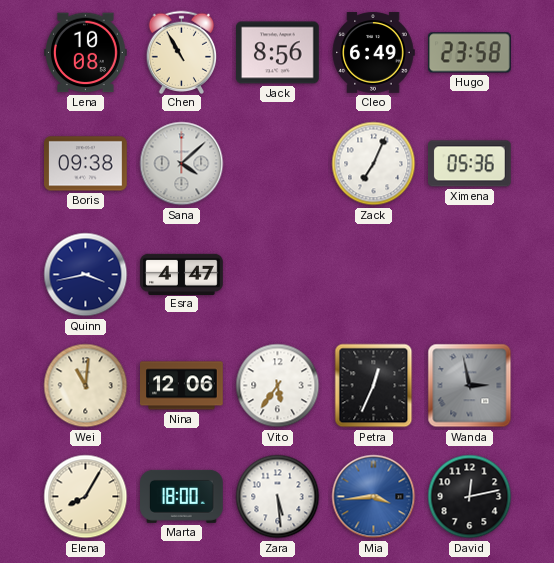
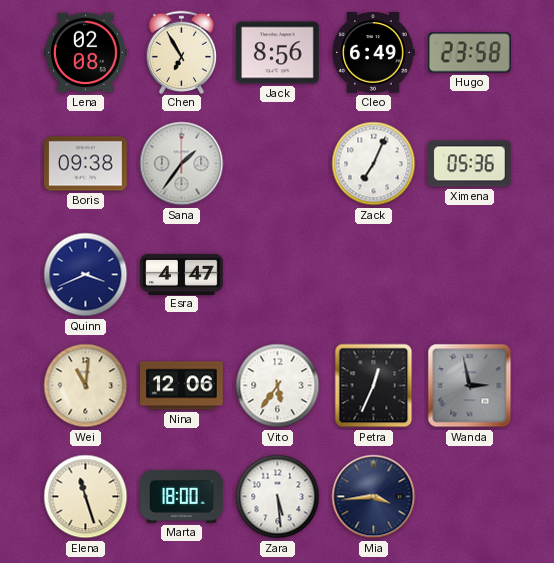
Lena: 10:08 -> 02:08 (86, 53)
Chen: 10:55 -> 6:55 (182, 52)
Sana: 4:08 -> 1:36 (182, 164)
Quinn: 3:43 -> 3:41 (86, 275)
Elena: 8:05 -> 11:27 (86, 497)
Mia dial: blue -> navy (374, 497)
David: 12:13 -> none (470, 497)
